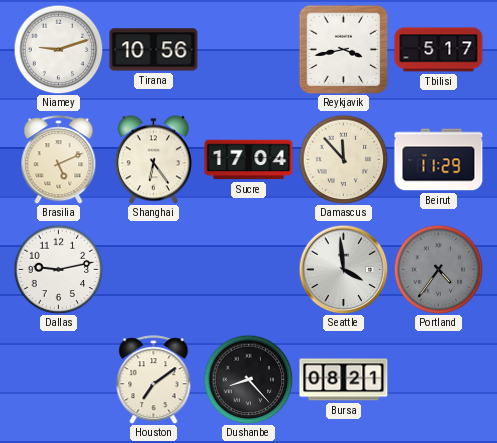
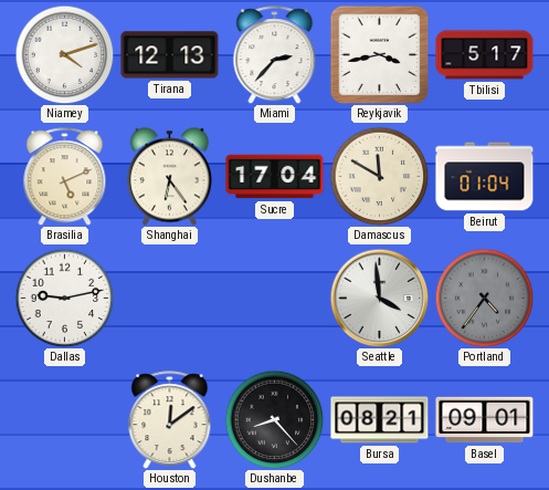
Niamey: 9:12 -> 4:12 (64, 54)
Tirana: 10:56 -> 12:13 (170, 55)
Miami: none -> 2:37 (275, 55)
Damascus: 11:53 -> 11:50 (379, 176)
Beirut: 11:29 -> 01:04 (485, 177)
Houston: 7:09 -> 12:09 (170, 420)
Basel: none -> 09:01 (485, 420)
